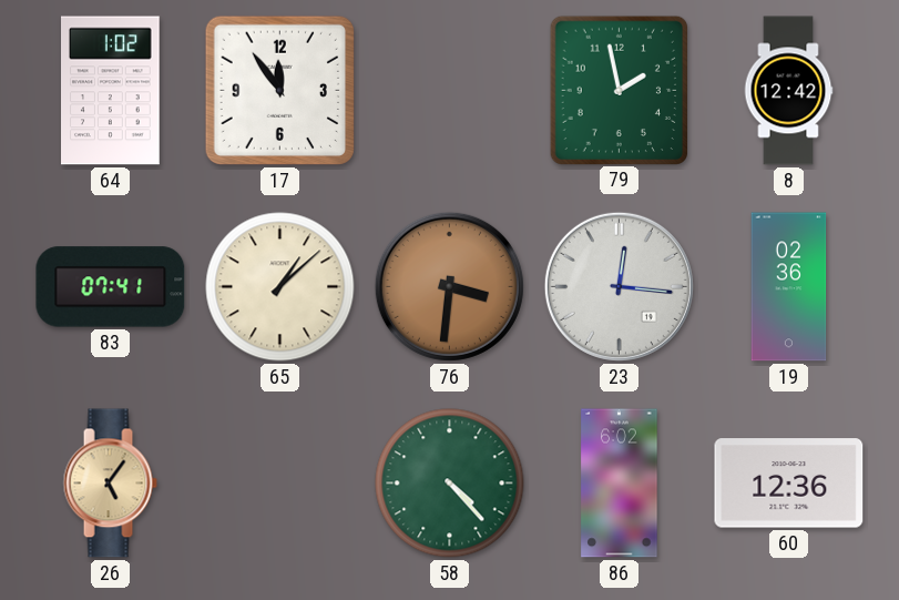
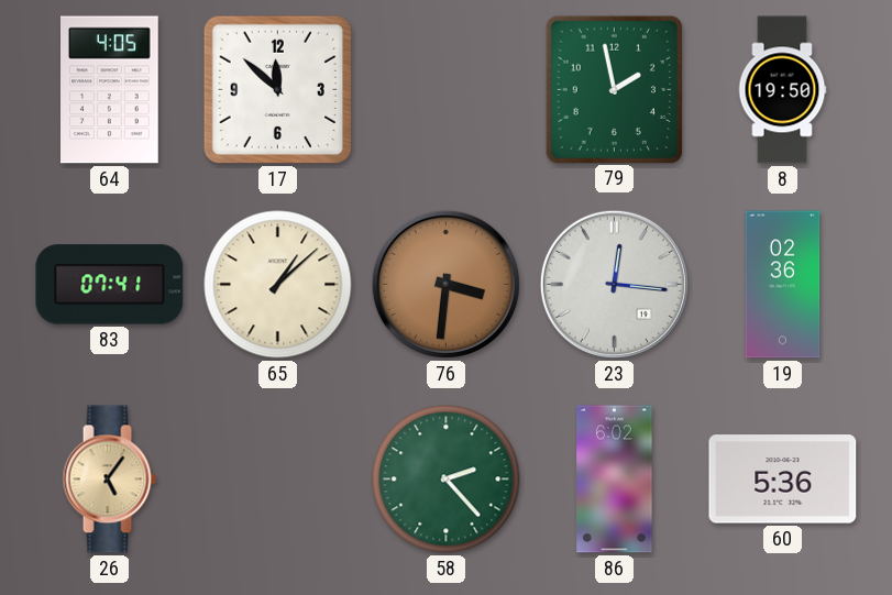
64: 1:02 -> 4:05 (110, 90)
17: 11:54 -> 11:52 (277, 89)
8: 12:42 -> 19:50 (782, 90)
58: 4:23 -> 2:23 (447, 480)
60: 12:36 -> 5:36 (783, 480)
